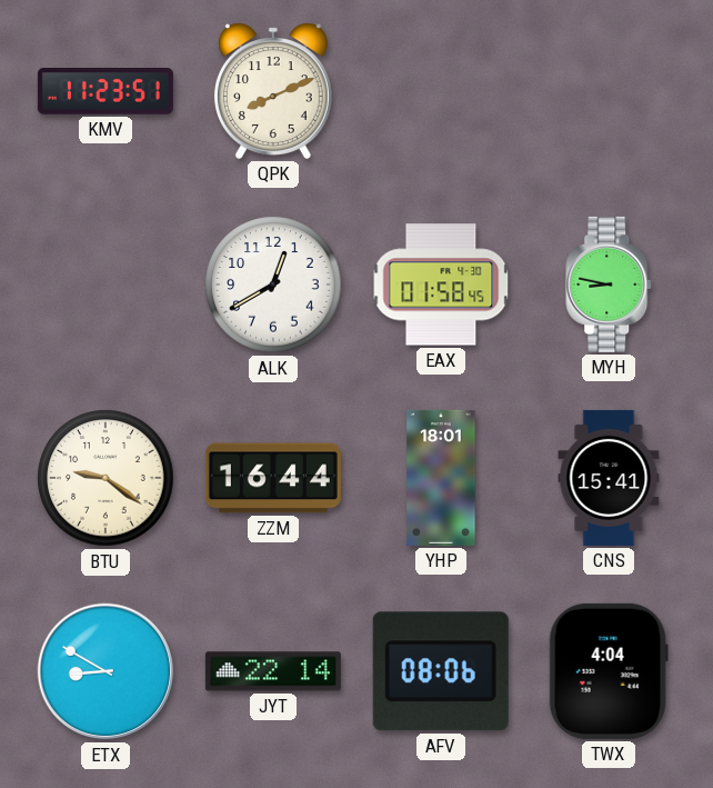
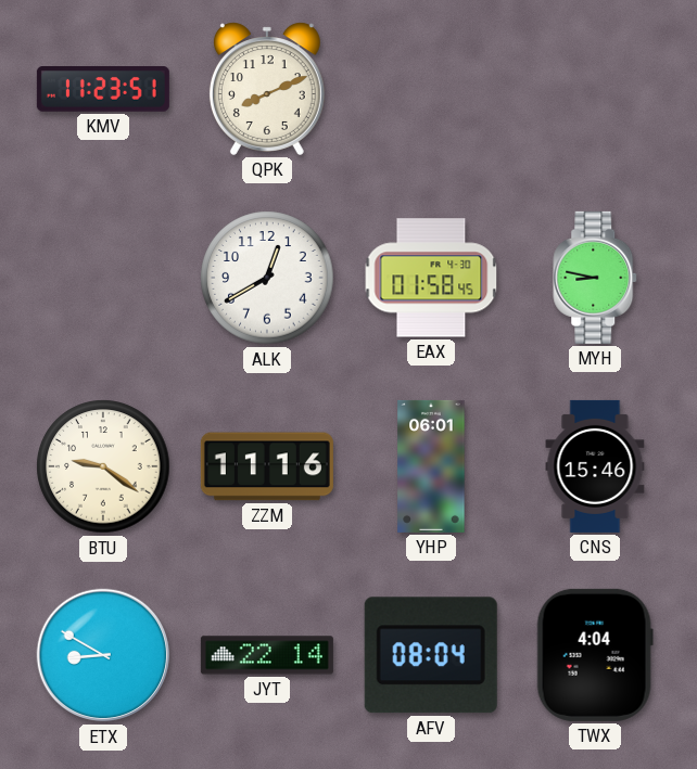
ZZM: 16:44 -> 11:16 (267, 466)
YHP: 18:01 -> 06:01 (431, 466)
CNS: 15:41 -> 15:46 (595, 466)
AFV: 08:06 -> 08:04 (431, 655)
